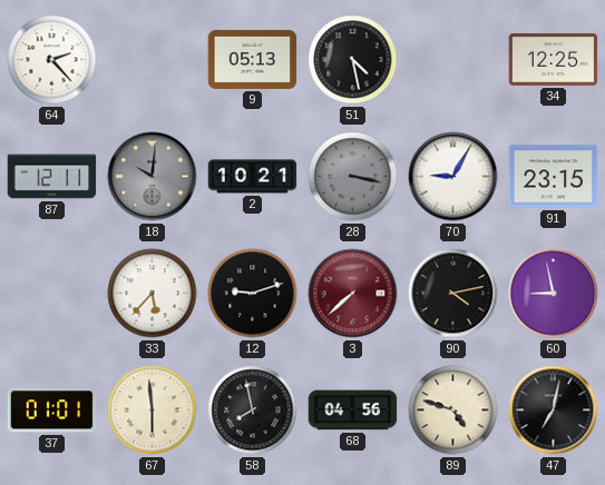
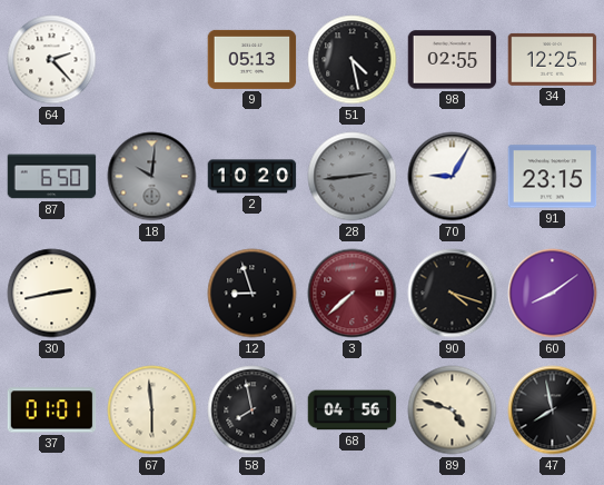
98: none -> 02:55 (453, 60)
87: 12:11 -> 6:50 (52, 177)
2: 10:21 -> 10:20 (253, 177)
28: 3:17 -> 2:44 (353, 177)
30: none -> 2:43 (52, 294)
33: 5:37 -> none (153, 294)
12: 9:12 -> 8:57 (253, 294)
90: 4:13 -> 4:18 (453, 294)
60: 8:58 -> 8:09 (553, 294)
47: 7:02 -> 7:58 (553, 410)
